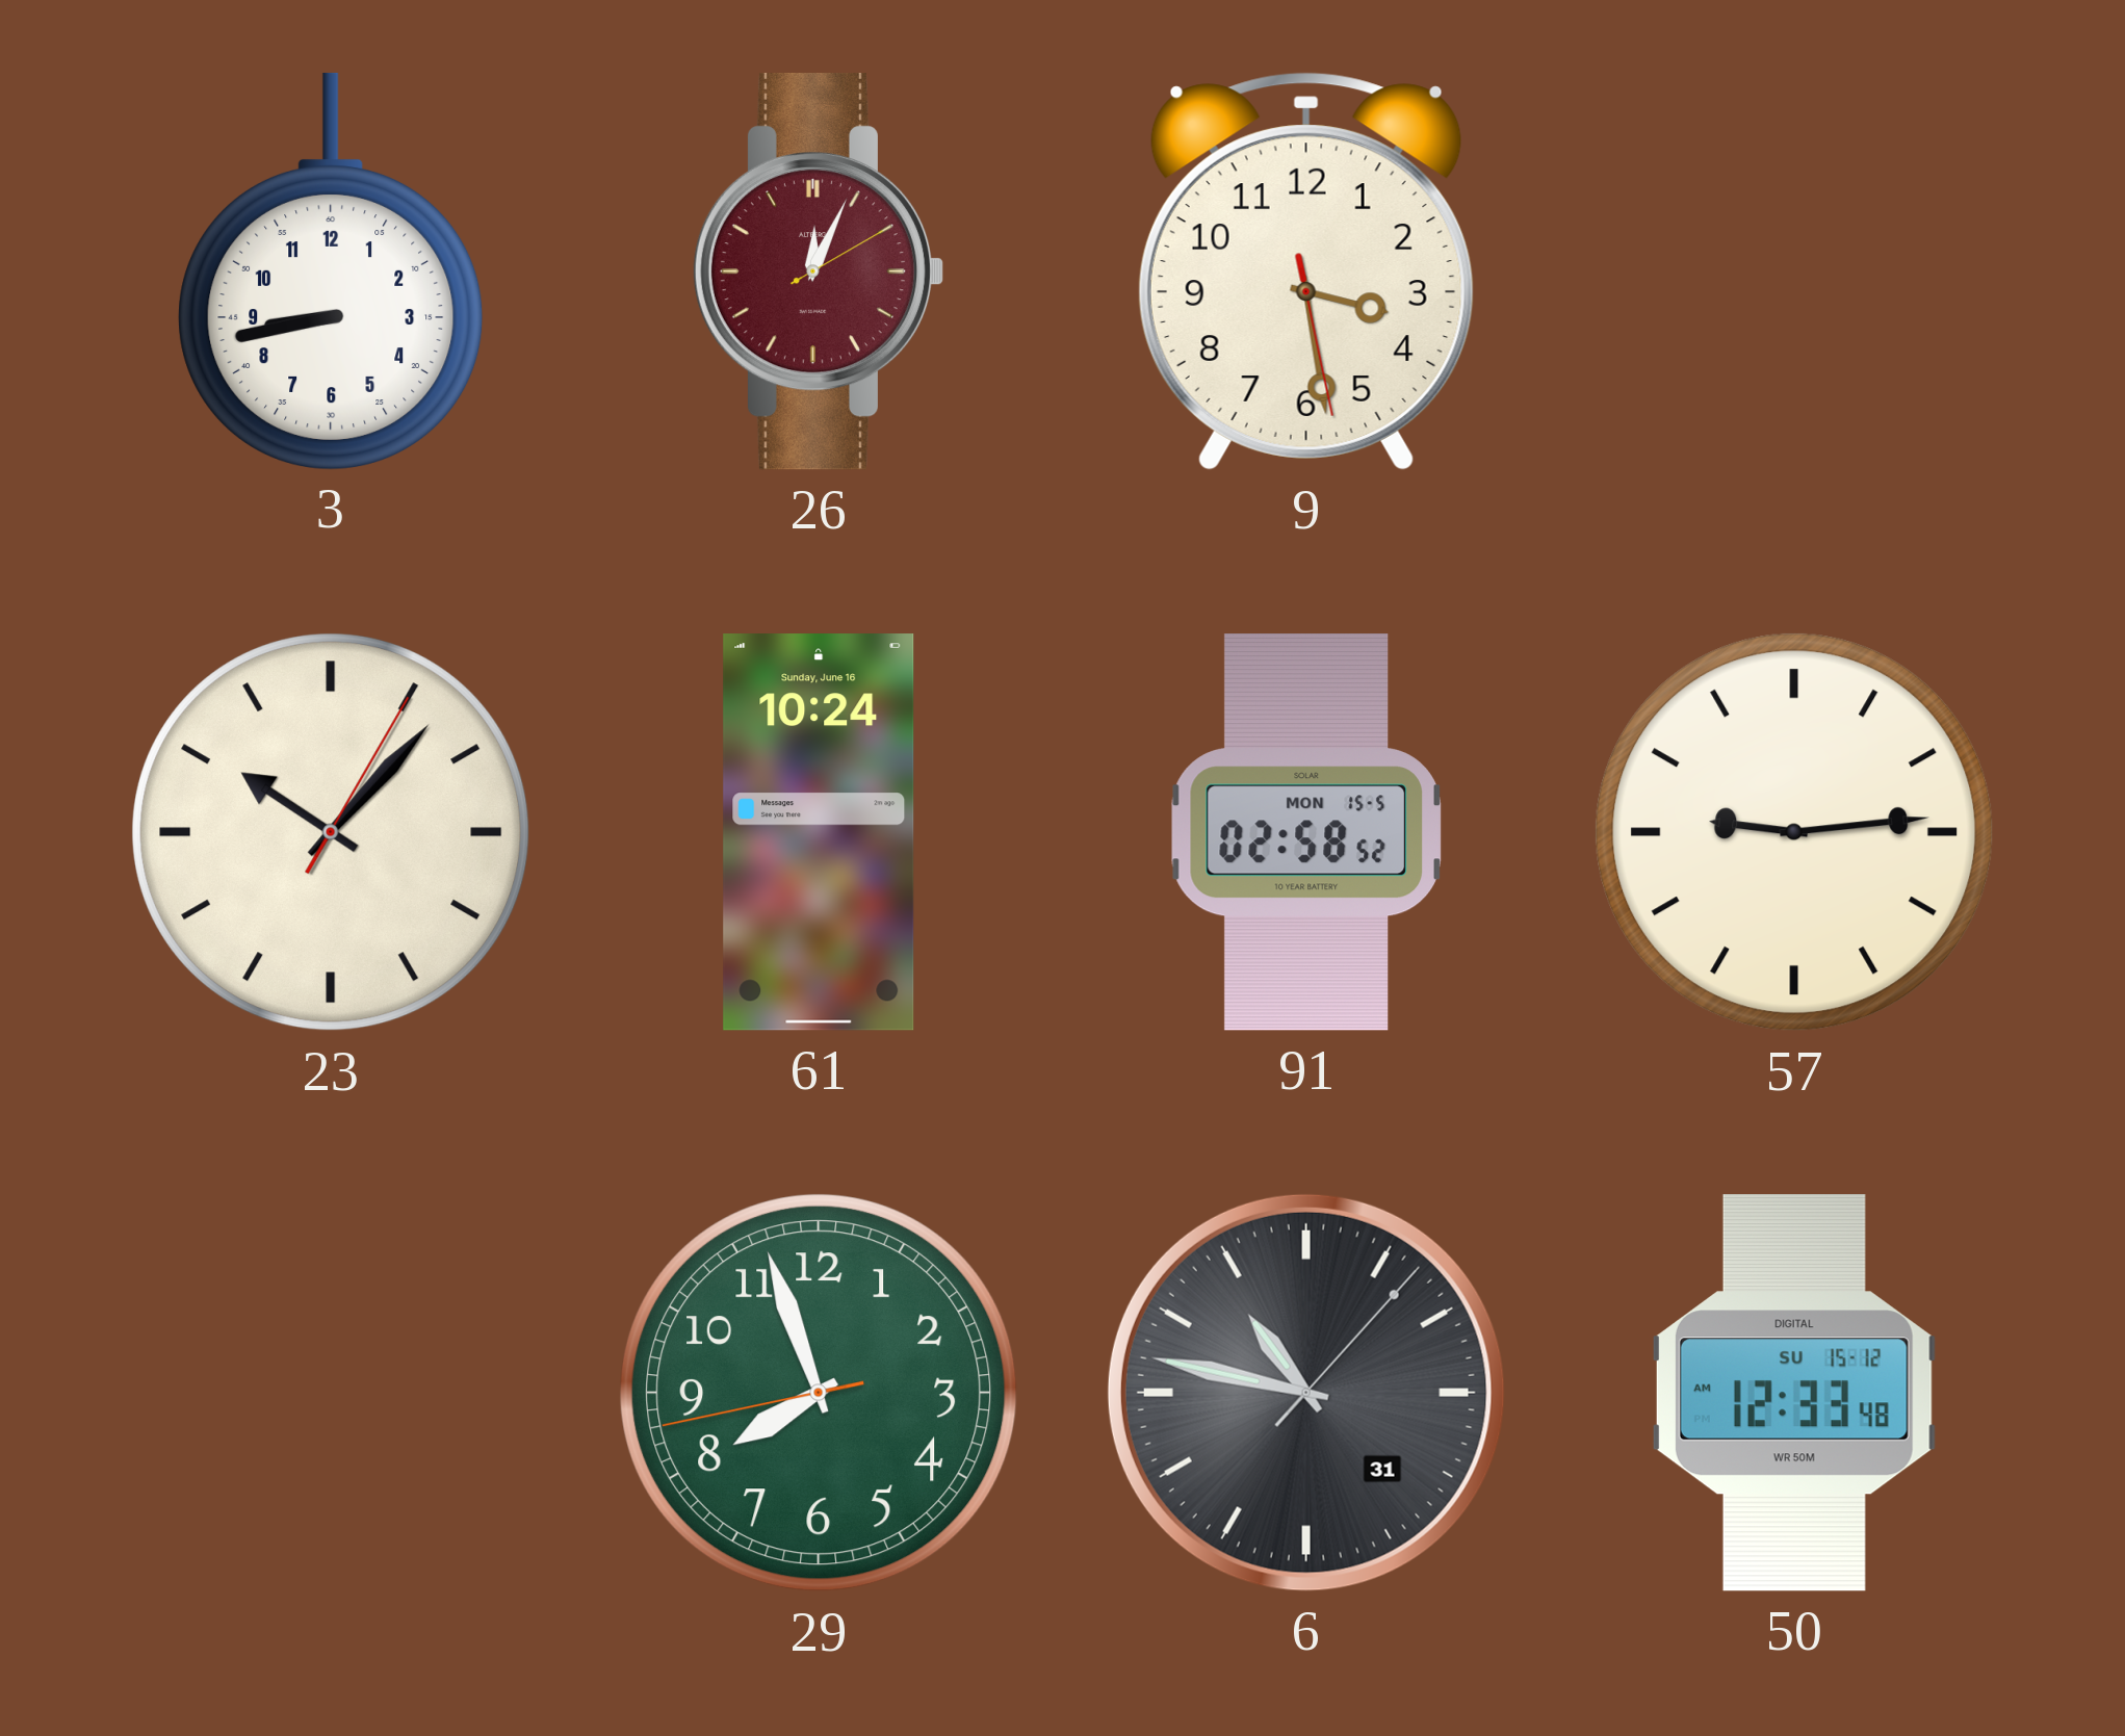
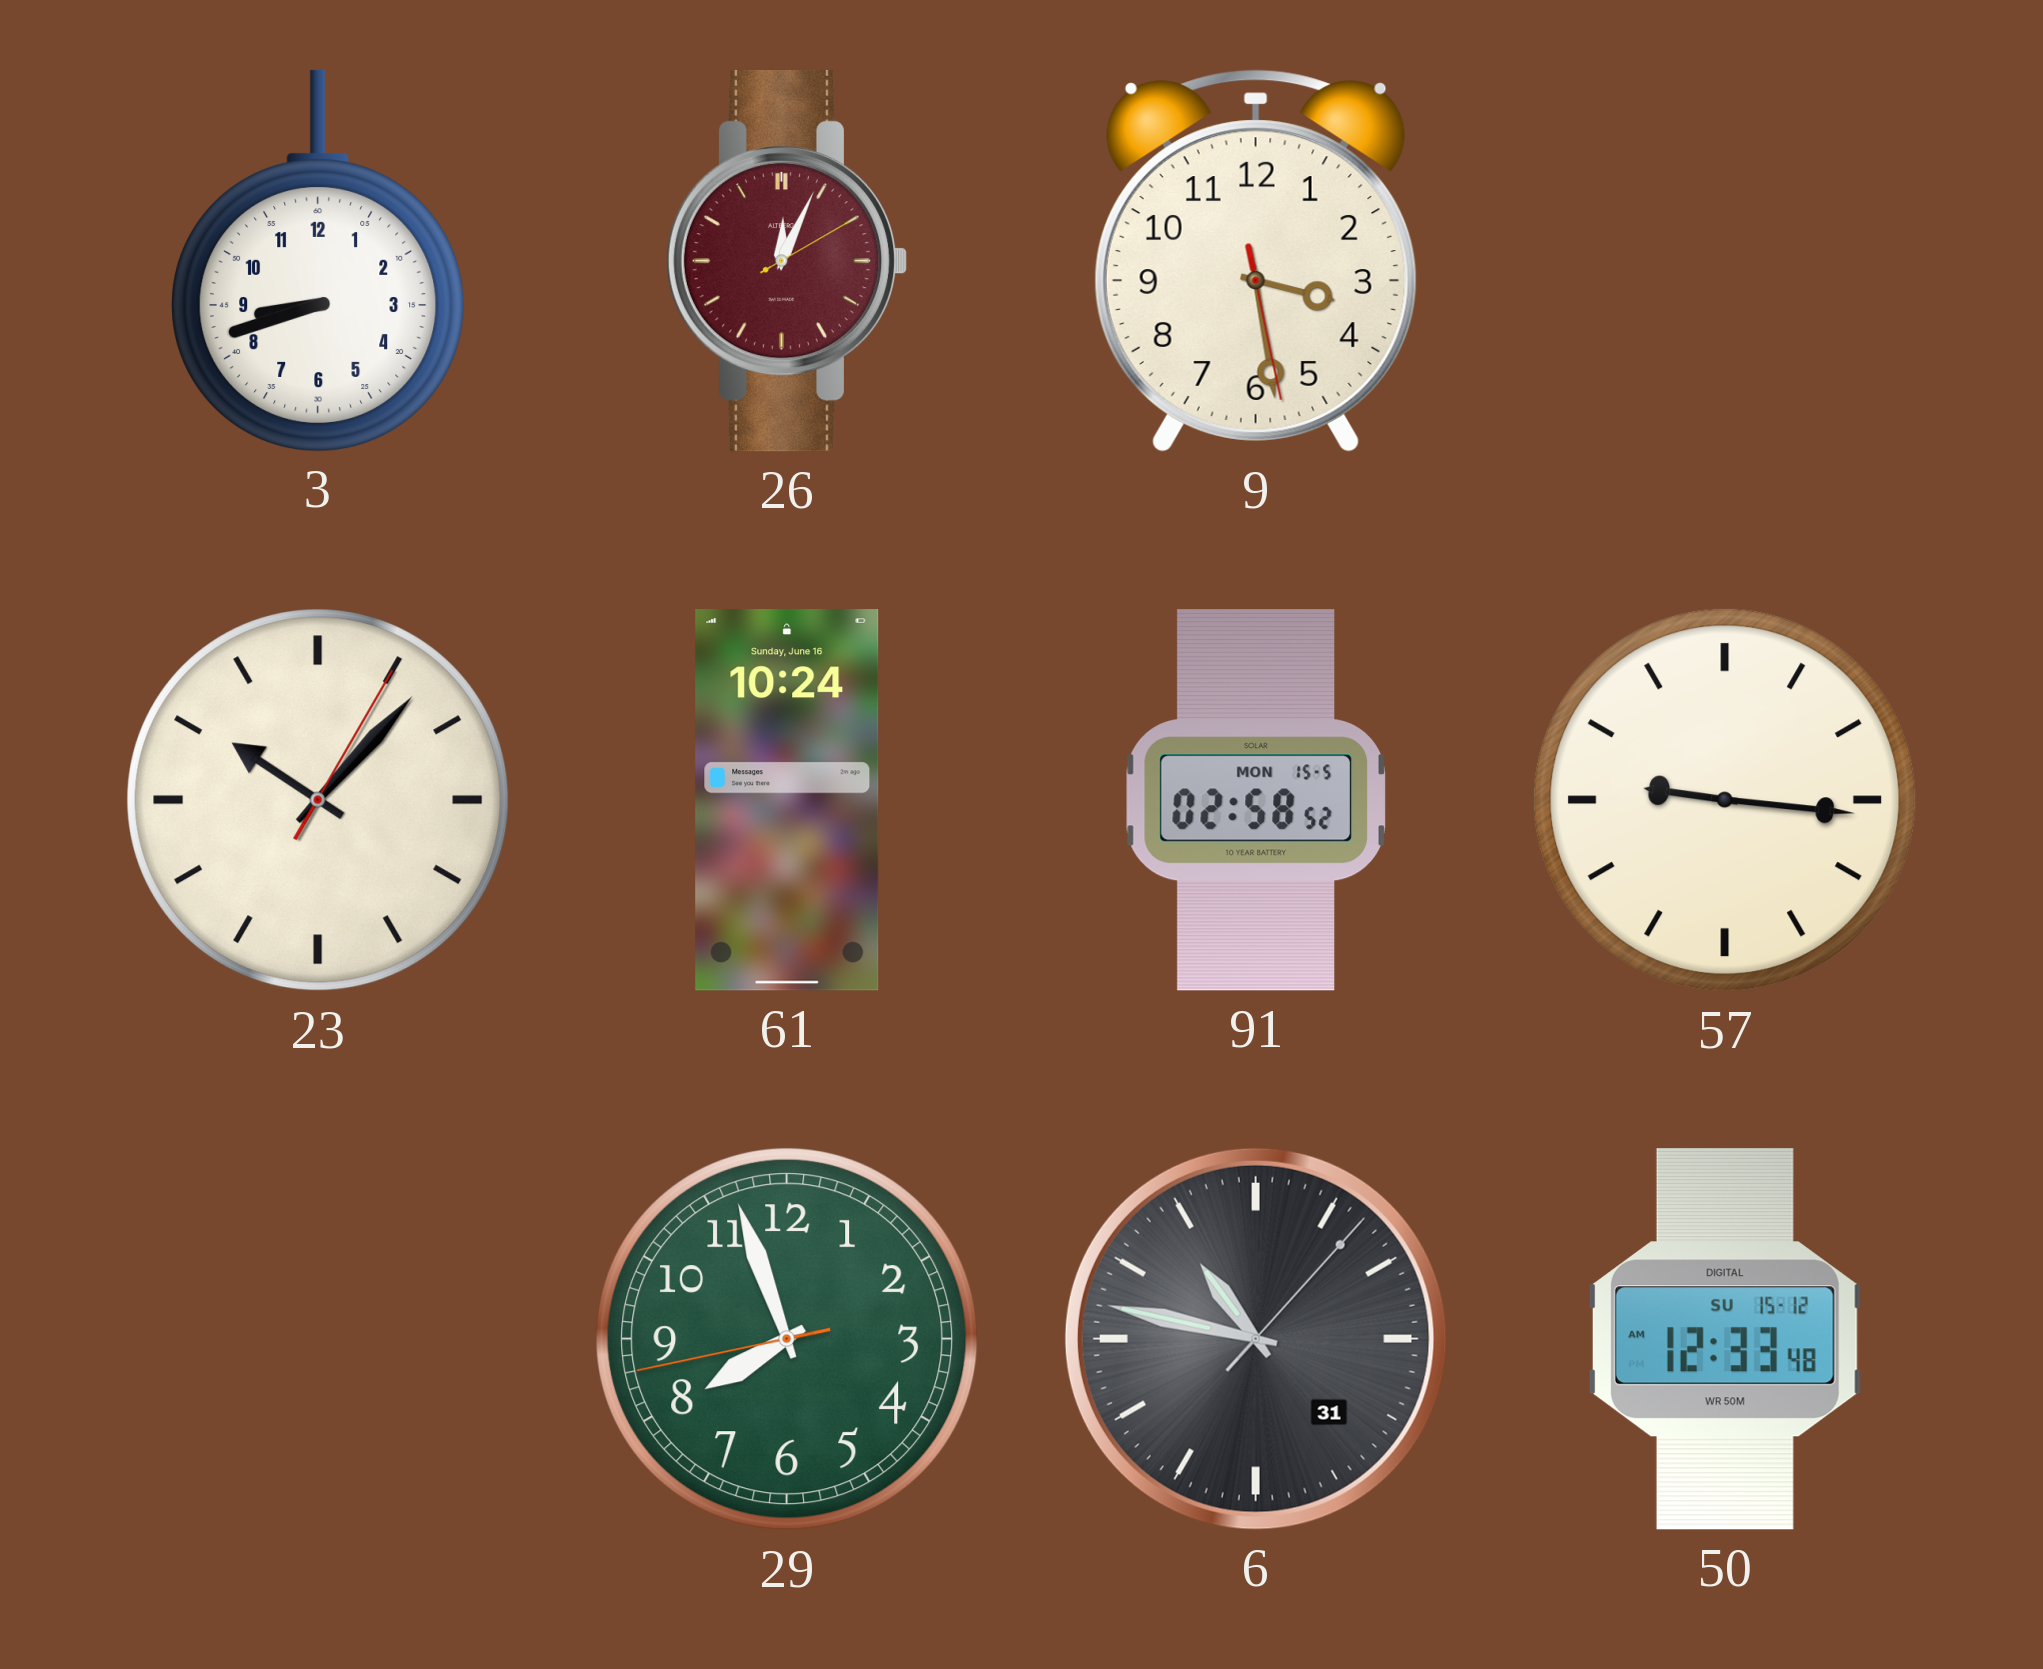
3: 8:43 -> 8:42 (318, 260)
57: 9:14 -> 9:16 (1725, 800)
